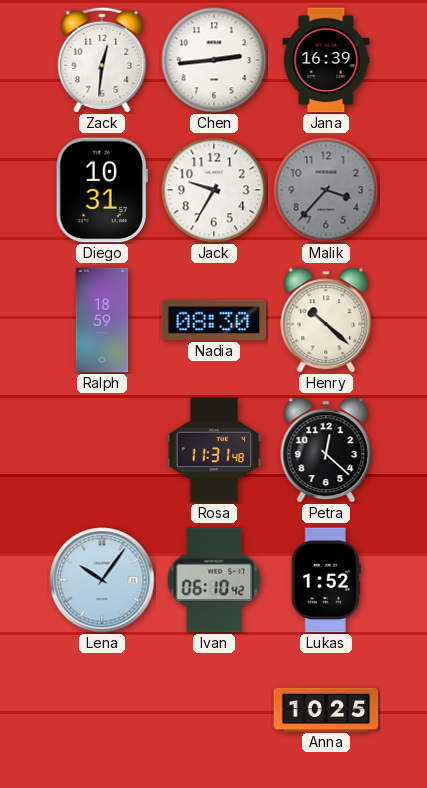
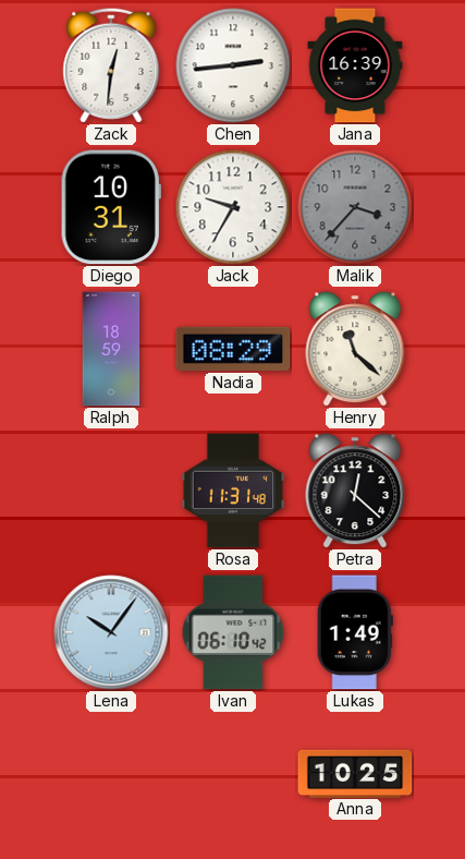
Nadia: 08:30 -> 08:29 (233, 349)
Henry: 10:22 -> 11:22 (355, 349)
Lukas: 1:52 -> 1:49 (355, 632)
